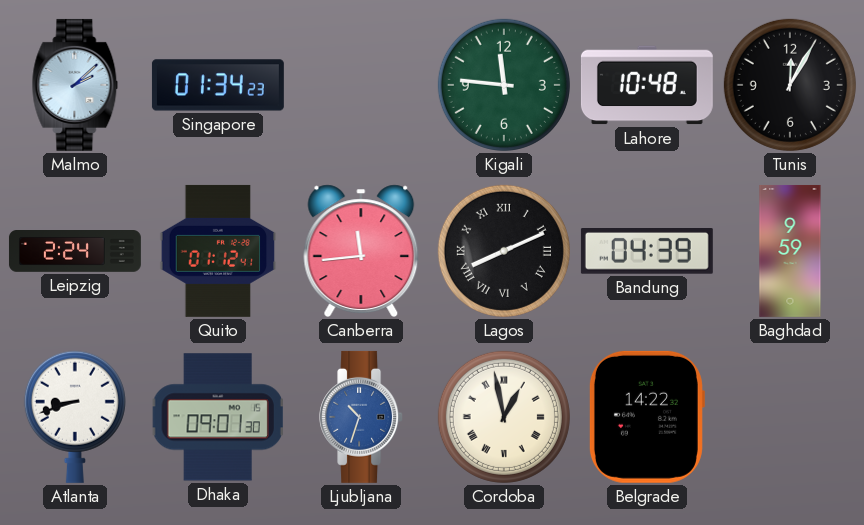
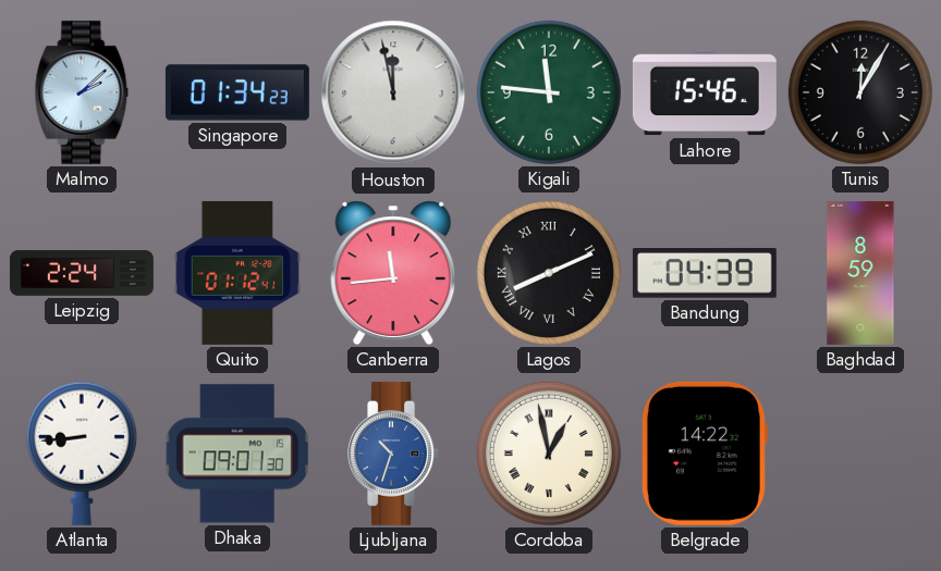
Houston: none -> 11:58 (393, 92)
Lahore: 10:48 -> 15:46 (705, 92)
Baghdad: 9:59 -> 8:59 (860, 273)
Atlanta: 8:42 -> 8:44 (82, 454)
